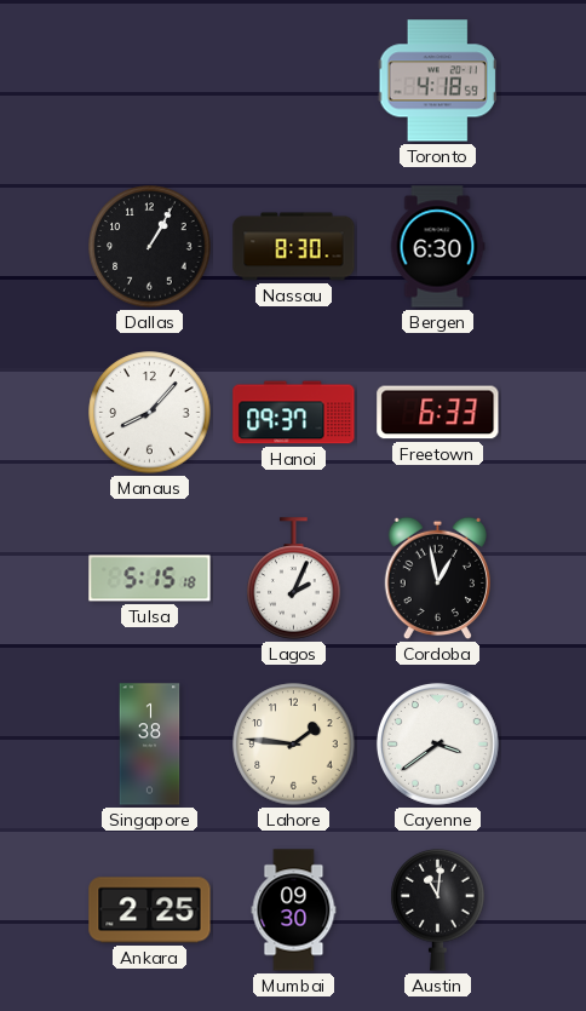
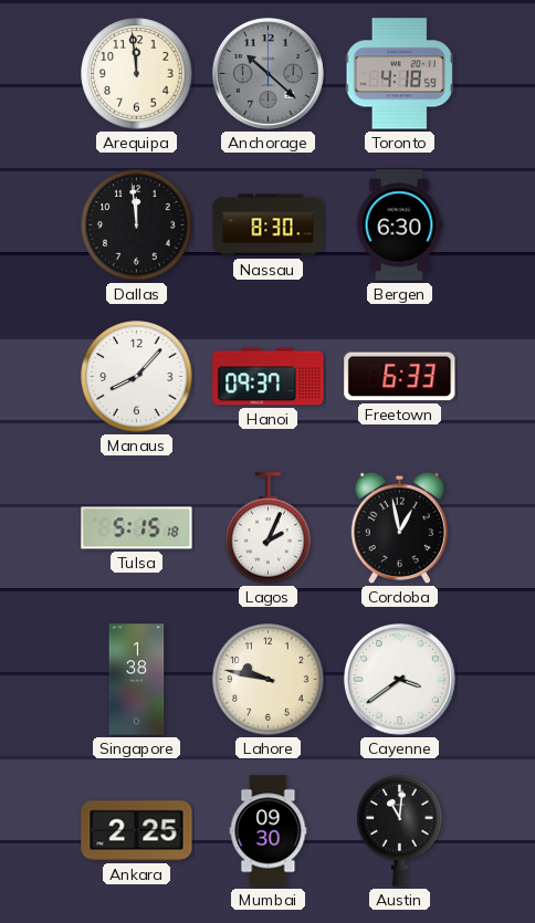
Arequipa: none -> 11:59 (137, 74)
Anchorage: none -> 10:22 (267, 73)
Dallas: 1:05 -> 11:59 (137, 225)
Lahore: 1:46 -> 9:47 (269, 680)
